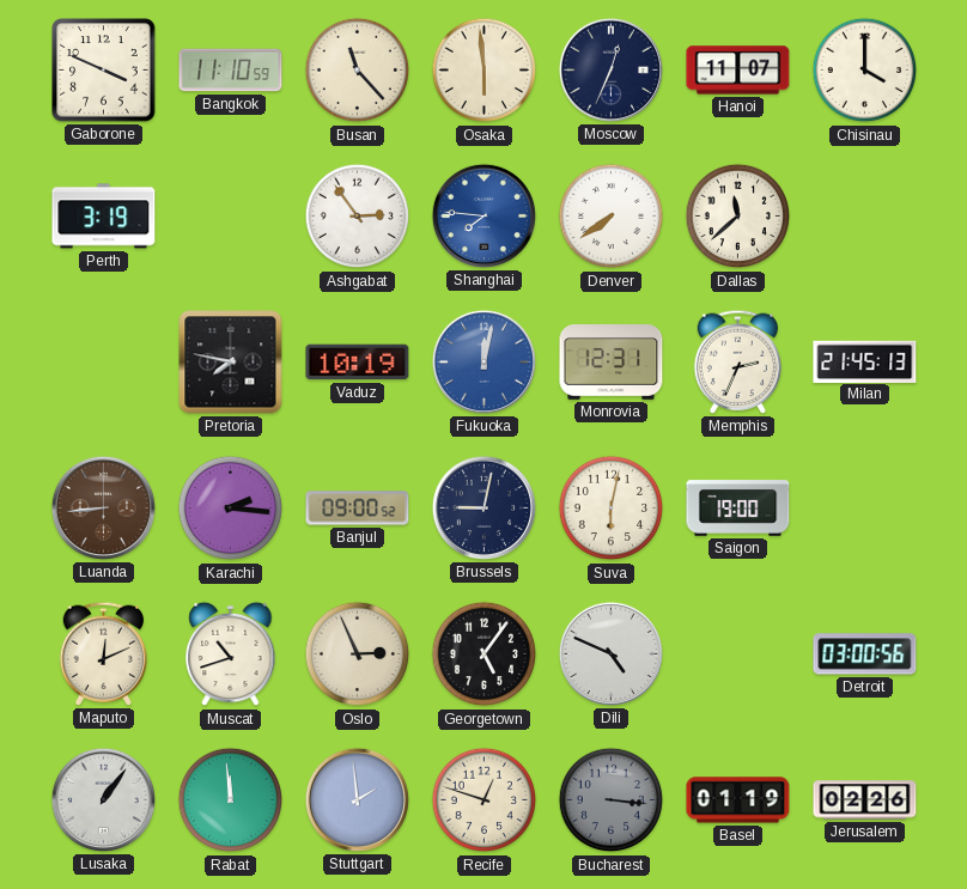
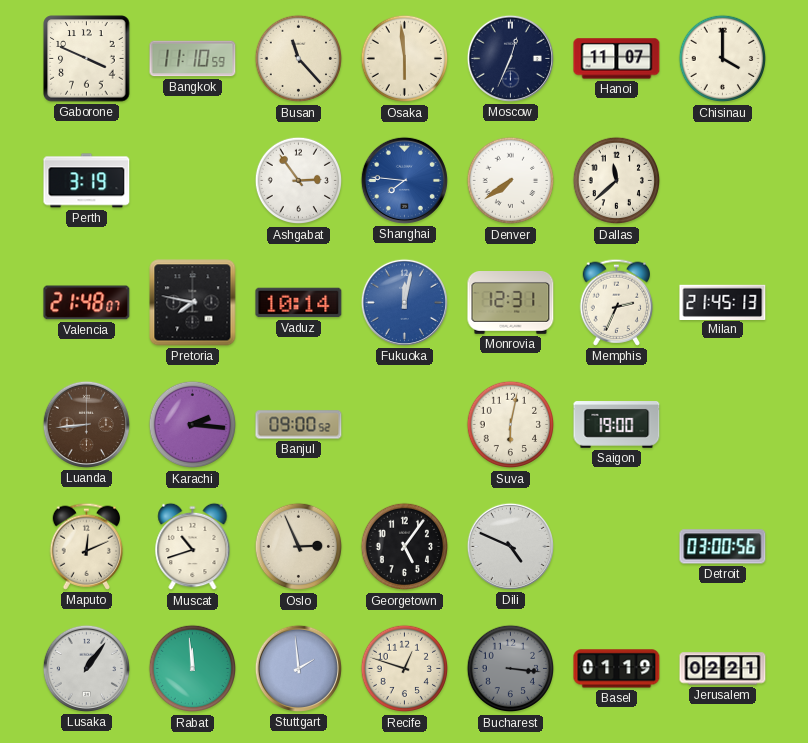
Valencia: none -> 21:48 (87, 303)
Vaduz: 10:19 -> 10:14 (299, 303)
Brussels: 9:02 -> none (483, 507)
Jerusalem: 02:26 -> 02:21 (723, 669)
